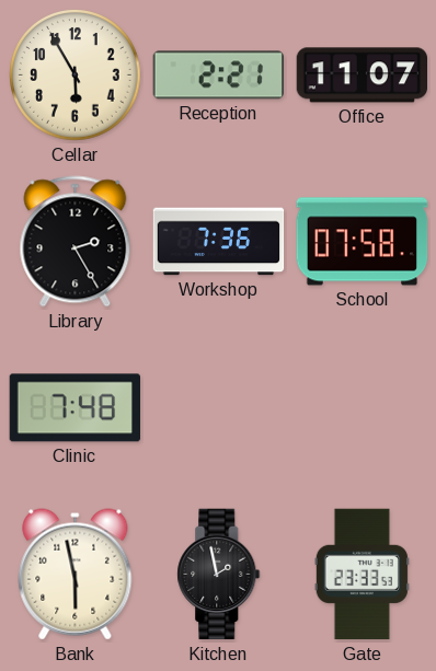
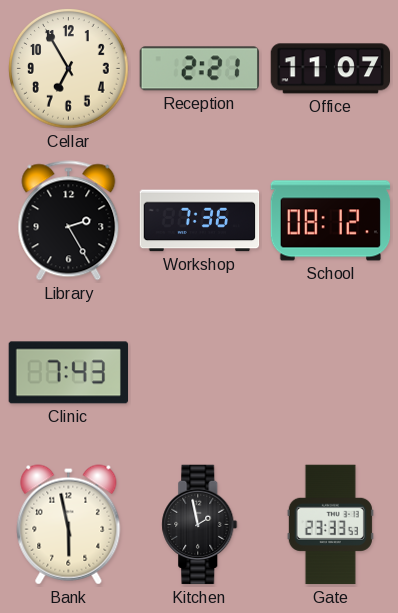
Cellar: 5:55 -> 6:55 (69, 69)
School: 07:58 -> 08:12 (331, 221)
Clinic: 7:48 -> 7:43 (68, 373)
